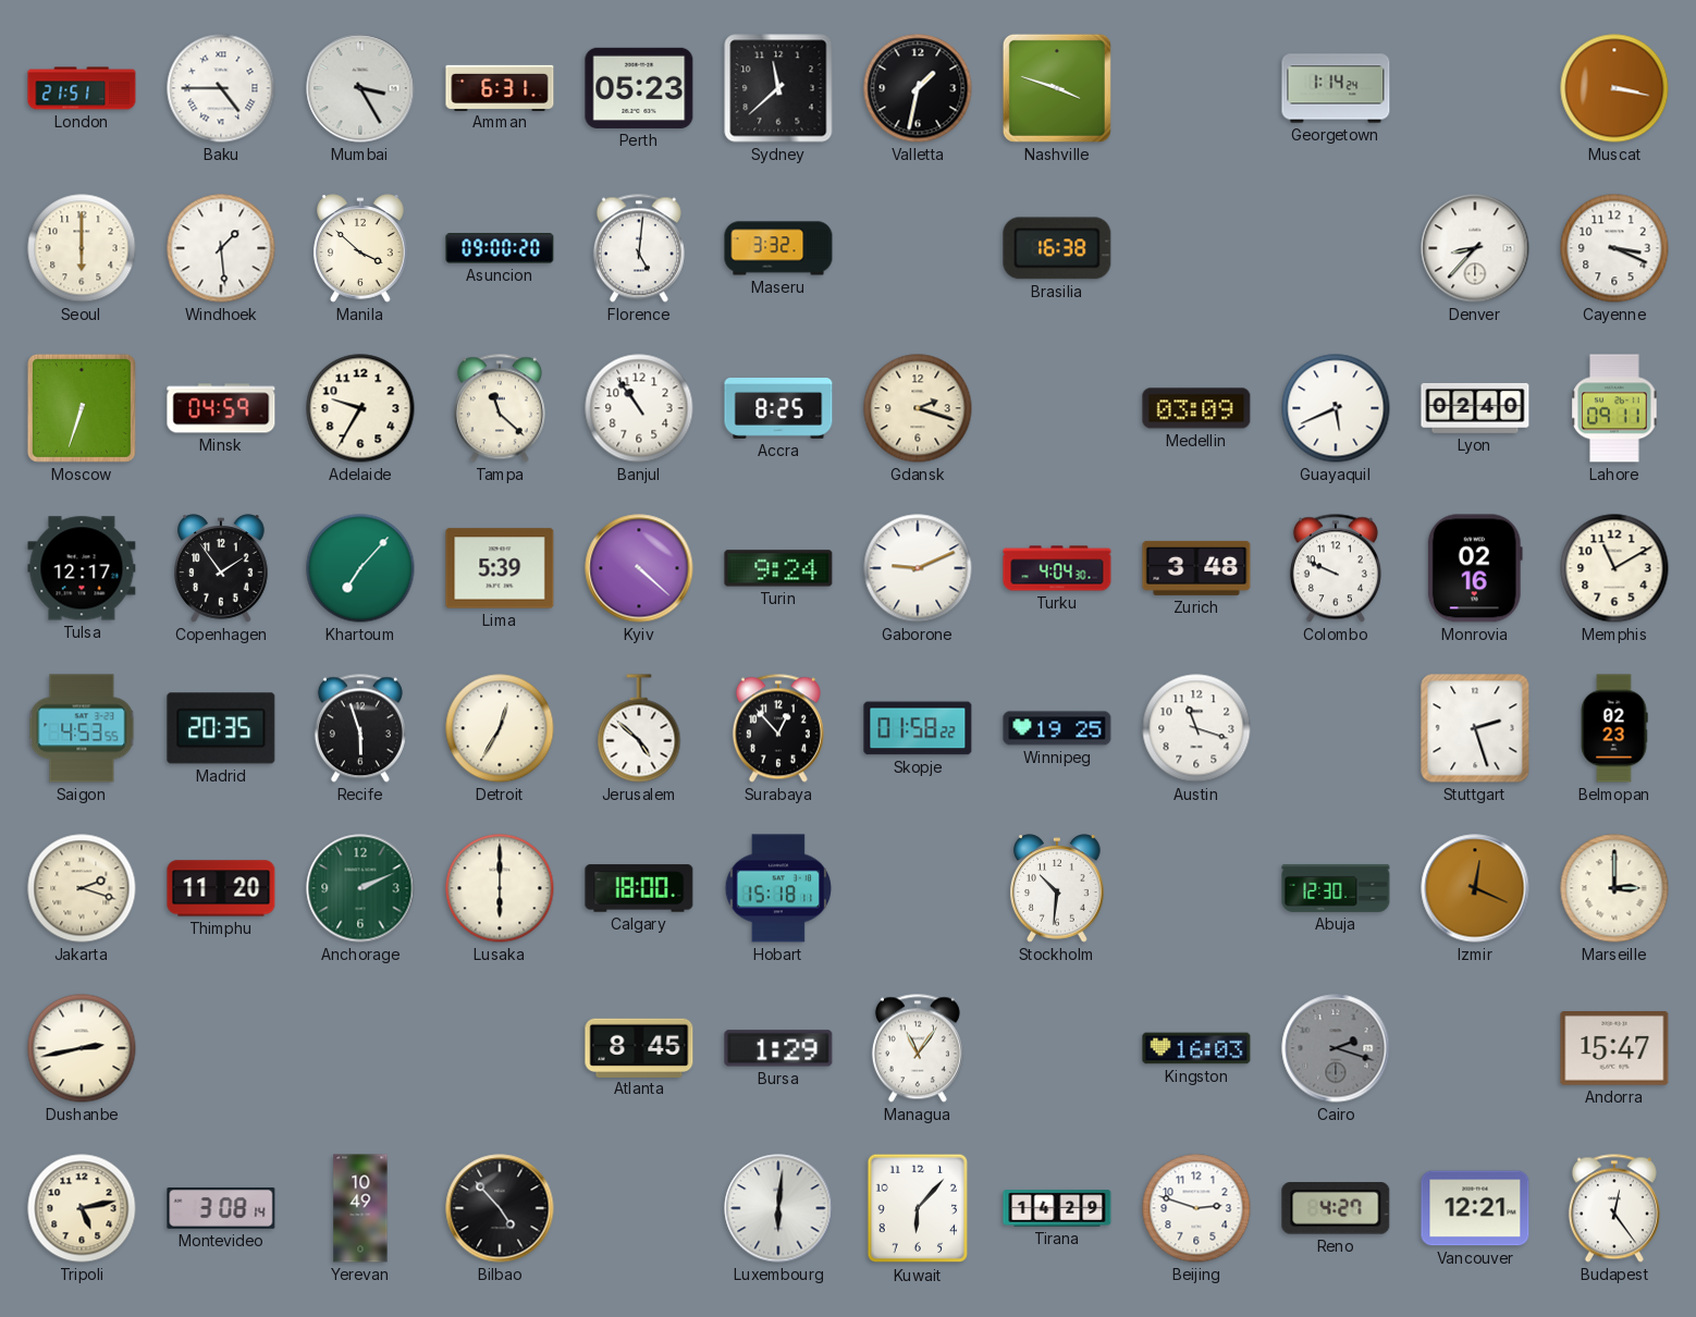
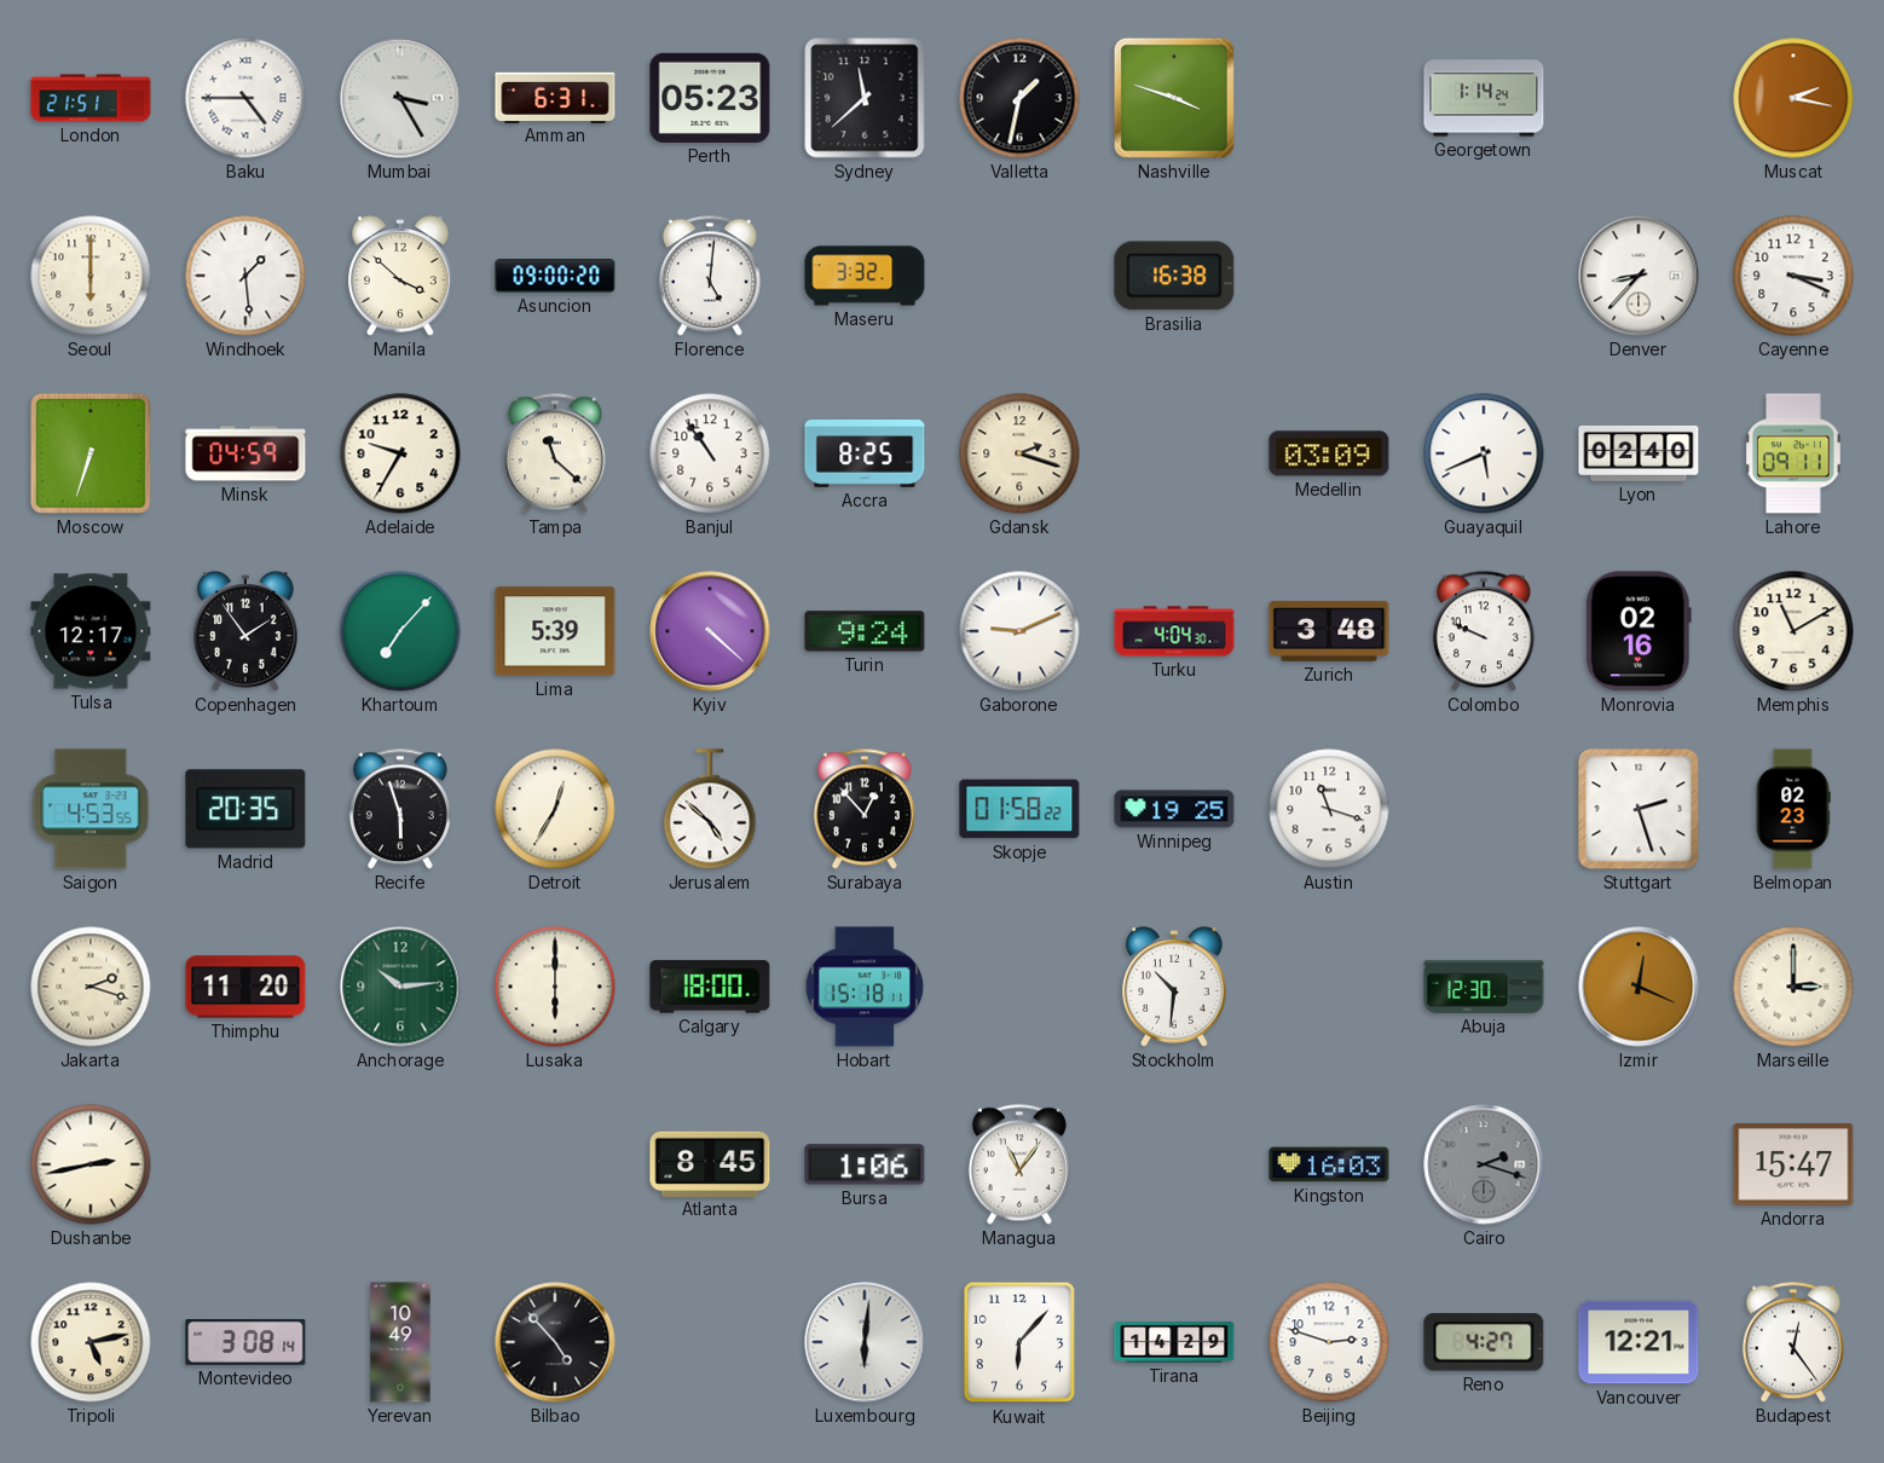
Muscat: 3:17 -> 2:17 (1793, 98)
Anchorage: 2:11 -> 10:14 (400, 987)
Bursa: 1:29 -> 1:06 (865, 1164)
